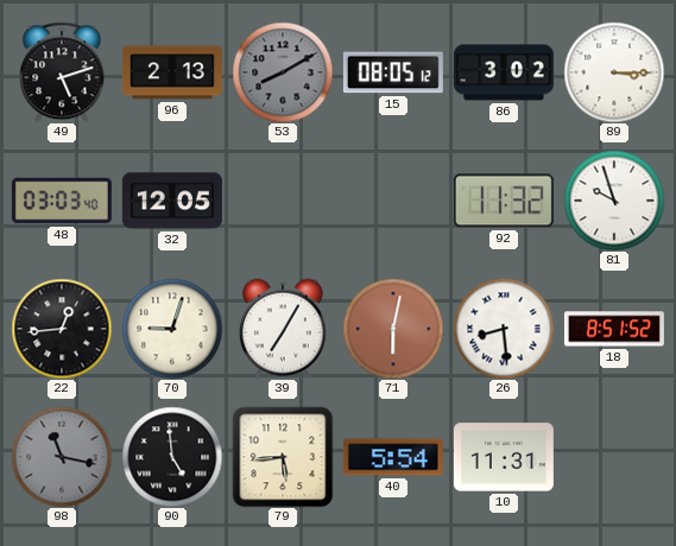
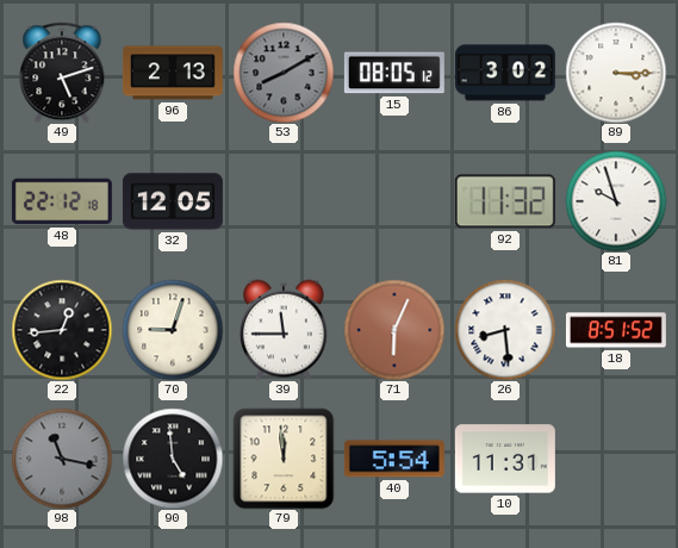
48: 03:03 -> 22:12 (62, 201)
39: 7:05 -> 11:45 (284, 330)
71: 6:02 -> 6:04 (394, 330)
79: 5:44 -> 11:59 (284, 459)
